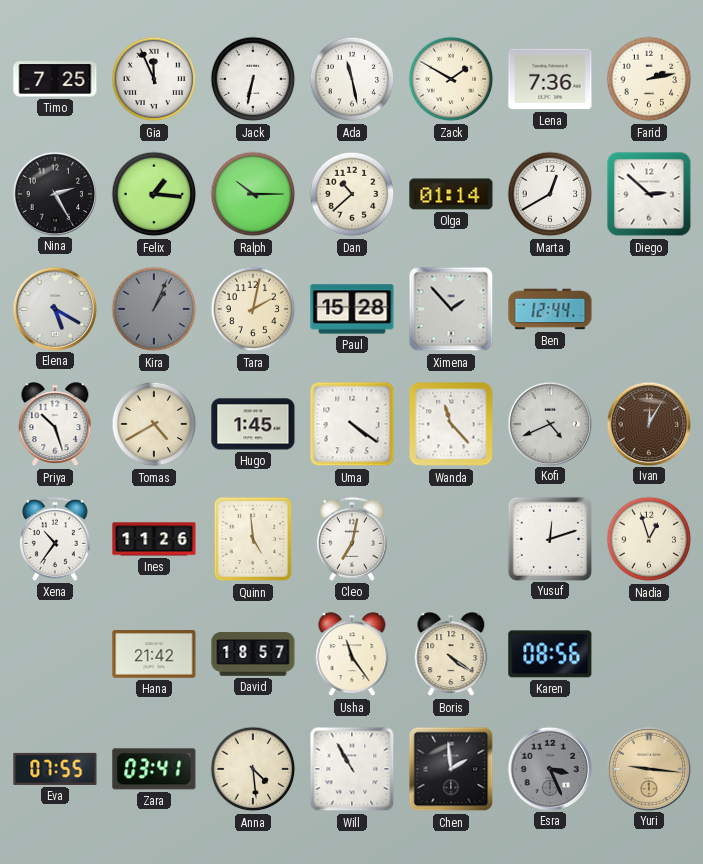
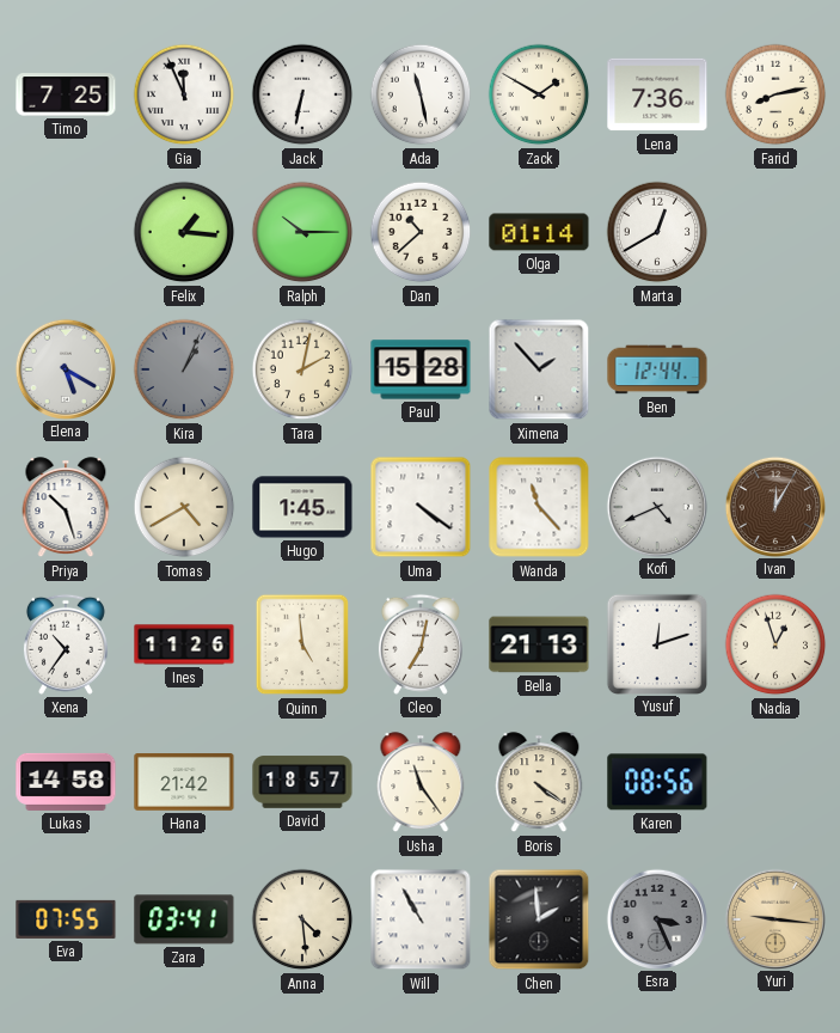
Farid: 2:13 -> 8:13 (775, 94)
Nina: 2:25 -> none (54, 193)
Diego: 2:52 -> none (649, 194)
Bella: none -> 21:13 (539, 644)
Lukas: none -> 14:58 (66, 782)
